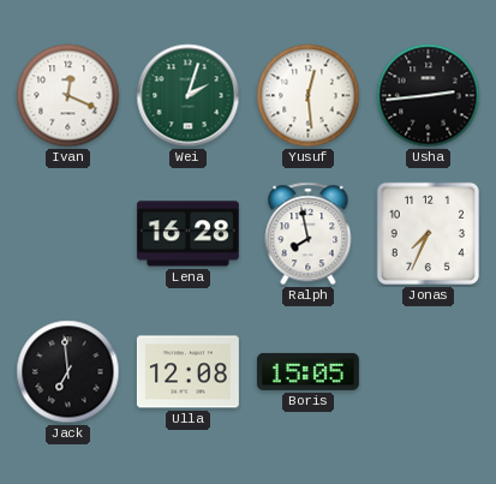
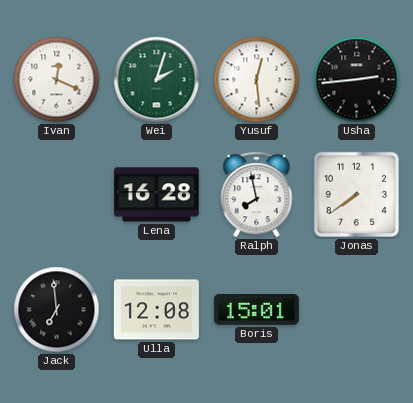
Jonas: 7:34 -> 7:39 (356, 194)
Boris: 15:05 -> 15:01 (256, 309)
